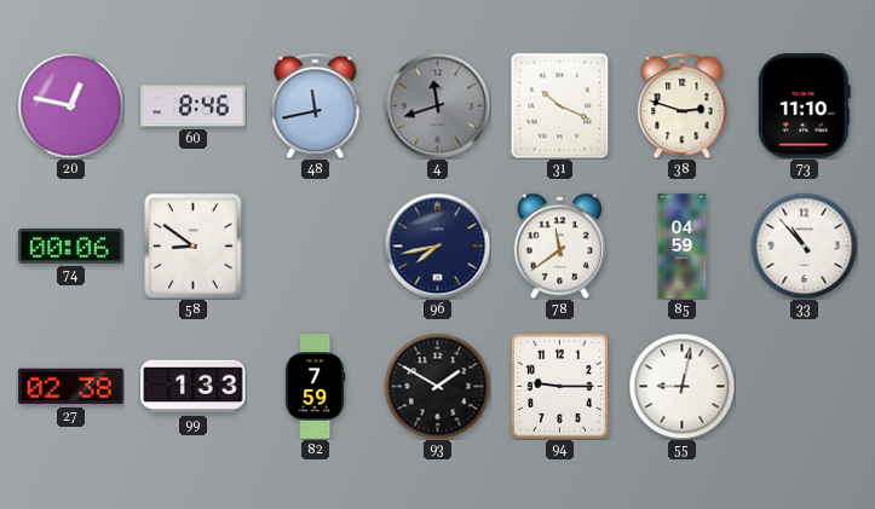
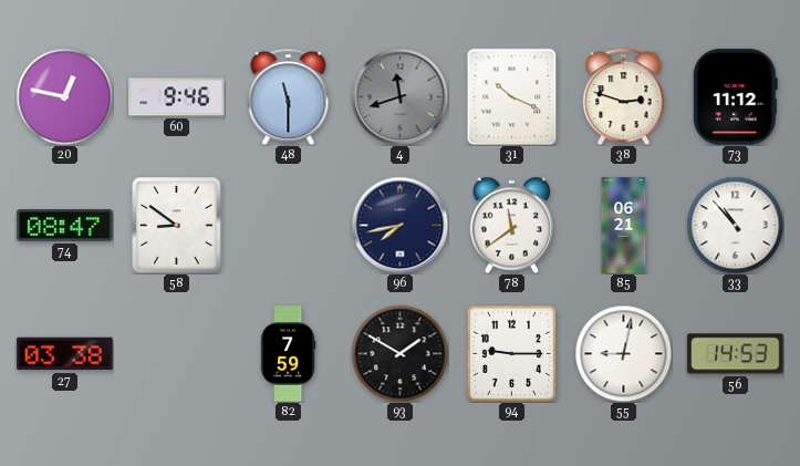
60: 8:46 -> 9:46 (177, 97)
48: 11:43 -> 11:30 (289, 96)
73: 11:10 -> 11:12 (735, 97)
74: 00:06 -> 08:47 (65, 225)
85: 04:59 -> 06:21 (624, 226)
27: 02:38 -> 03:38 (65, 354)
99: 1:33 -> none (194, 387)
56: none -> 14:53 (736, 354)
